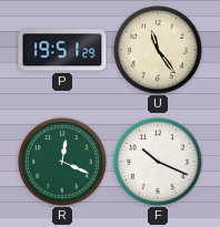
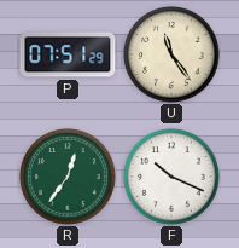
P: 19:51 -> 07:51 (68, 54)
R: 12:19 -> 12:36 (68, 177)
